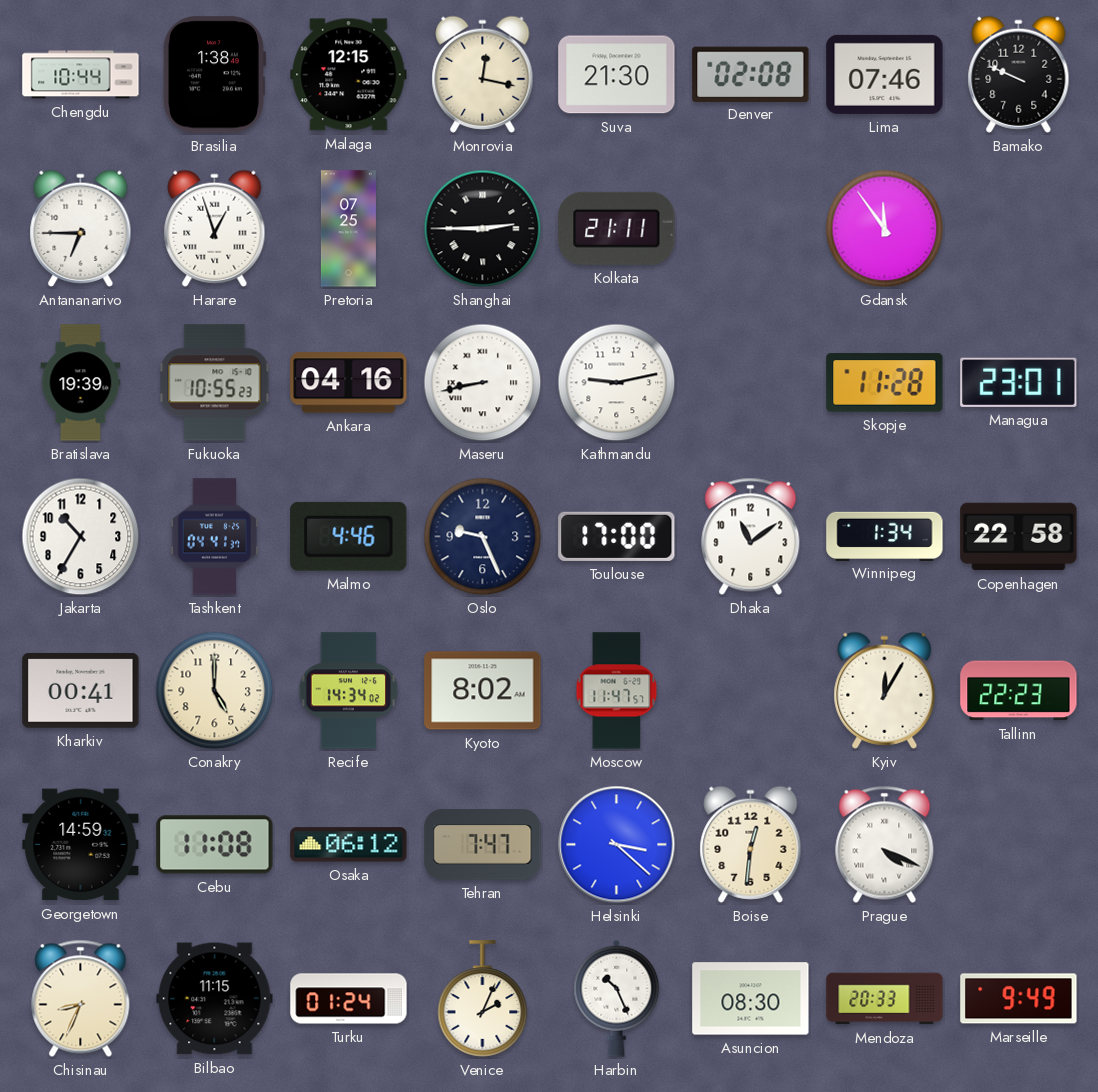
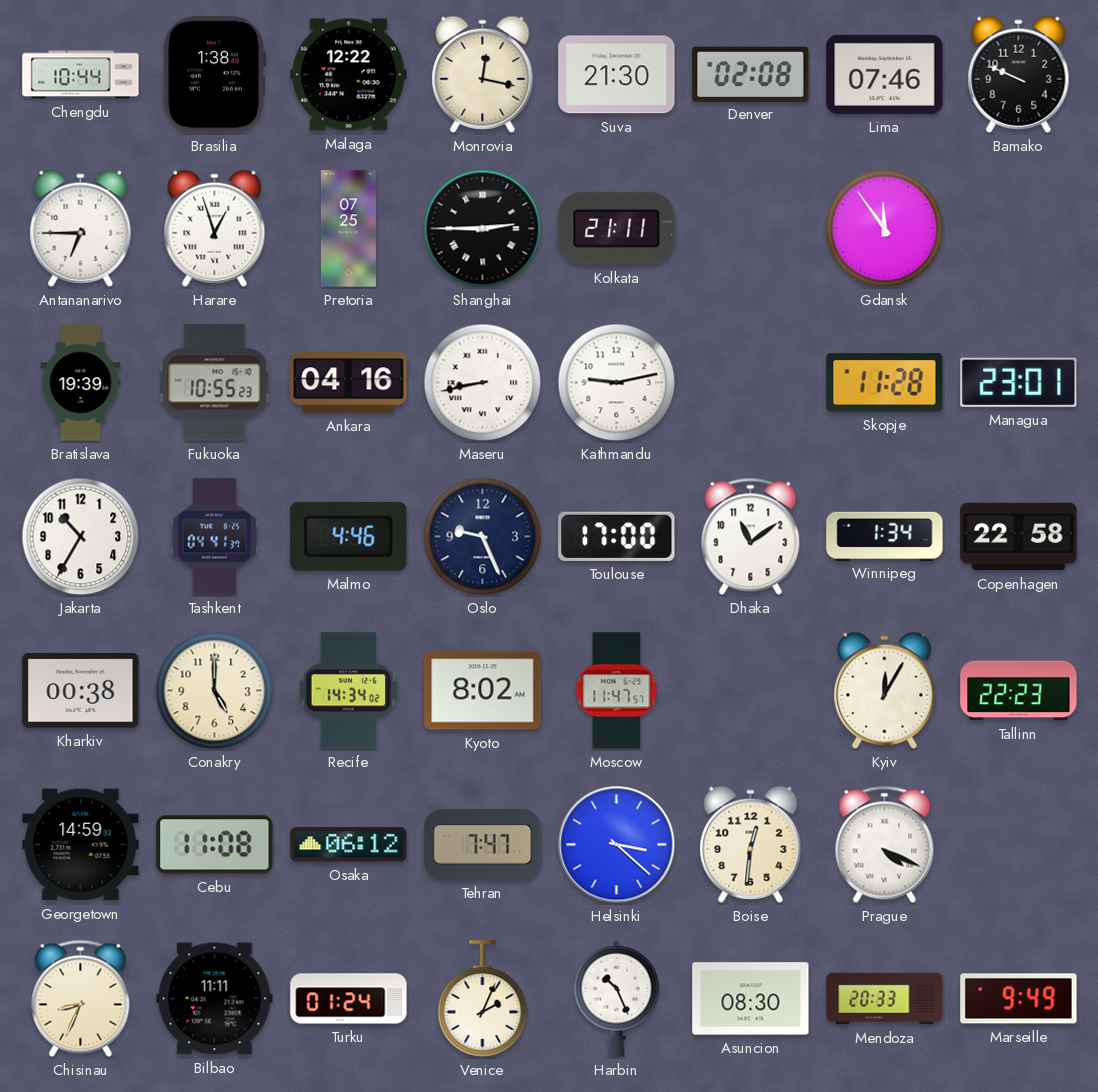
Malaga: 12:15 -> 12:22 (349, 75)
Kharkiv: 00:41 -> 00:38 (81, 690)
Bilbao: 11:15 -> 11:11 (215, 999)
